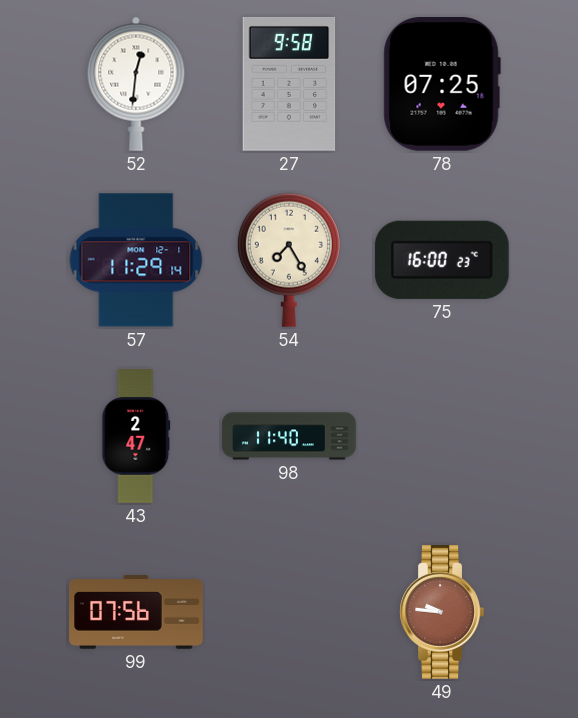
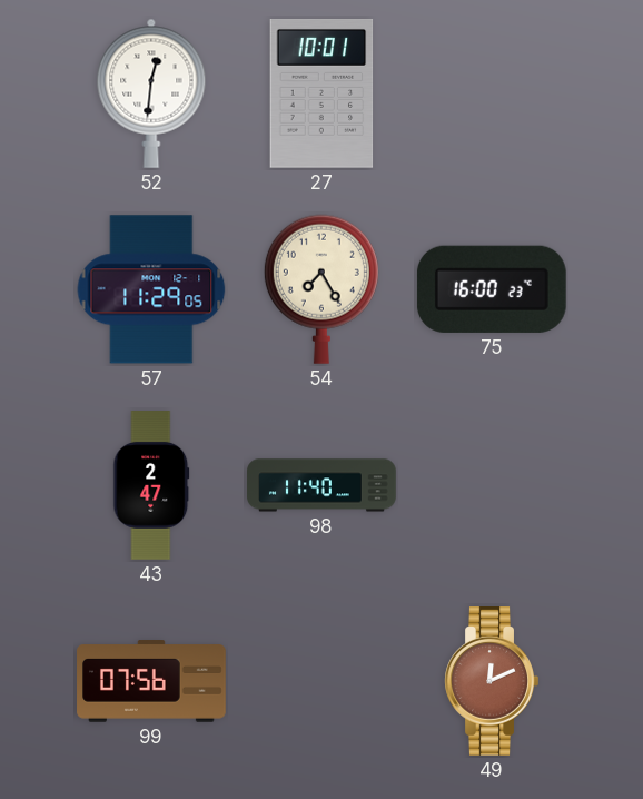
27: 9:58 -> 10:01 (321, 95)
78: 07:25 -> none (442, 84)
57: 11:29:14 -> 11:29:05 (151, 289)
49: 9:46 -> 12:11 (492, 682)
